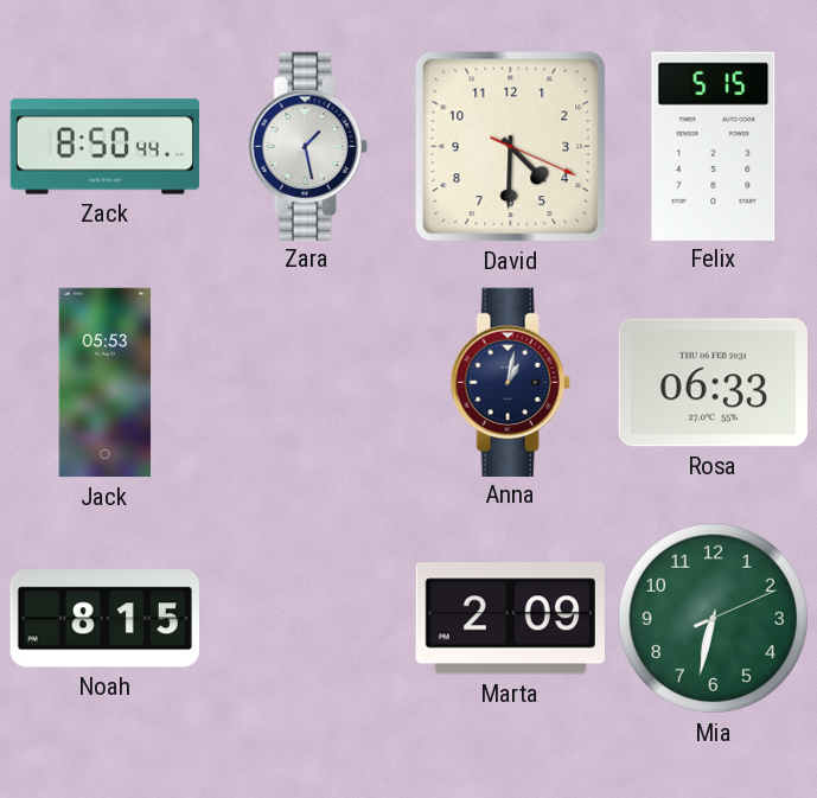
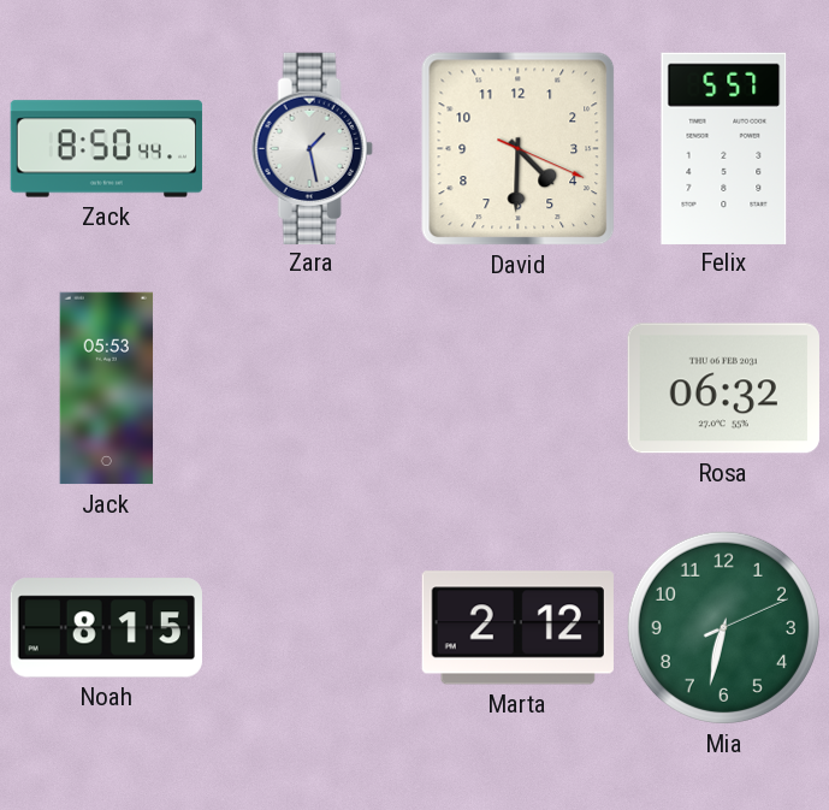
Felix: 5:15 -> 5:57 (724, 148)
Anna: 1:02 -> none (510, 382)
Rosa: 06:33 -> 06:32 (723, 389)
Marta: 2:09 -> 2:12 (517, 628)
